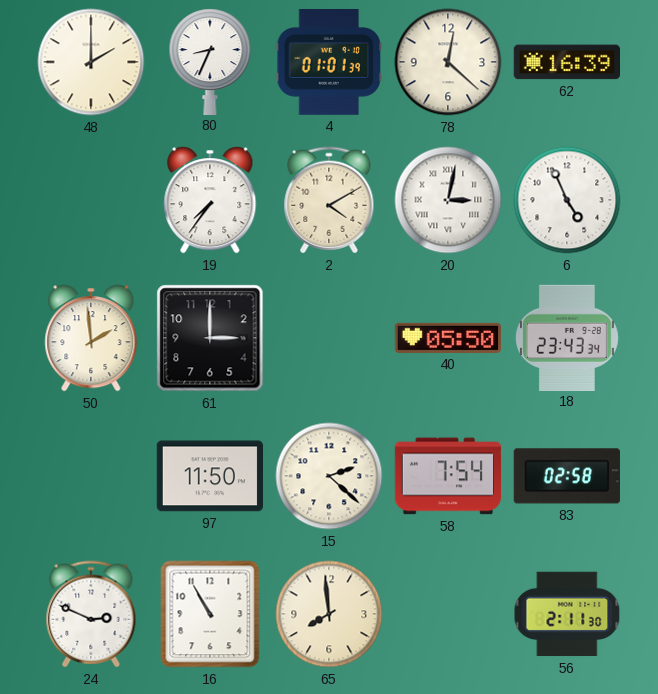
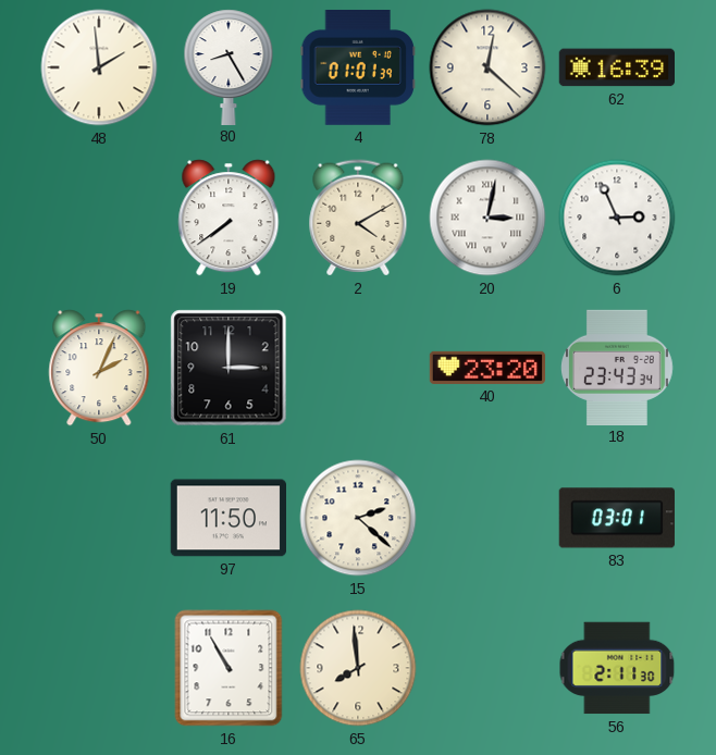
48: 2:00 -> 1:59 (99, 67)
80: 8:34 -> 8:25 (229, 66)
19: 7:36 -> 7:39 (229, 218)
6: 4:56 -> 2:56 (617, 218)
50: 1:59 -> 2:04 (99, 368)
40: 05:50 -> 23:20 (486, 368)
58: 7:54 -> none (448, 476)
83: 02:58 -> 03:01 (617, 518)
24: 2:49 -> none (91, 614)
